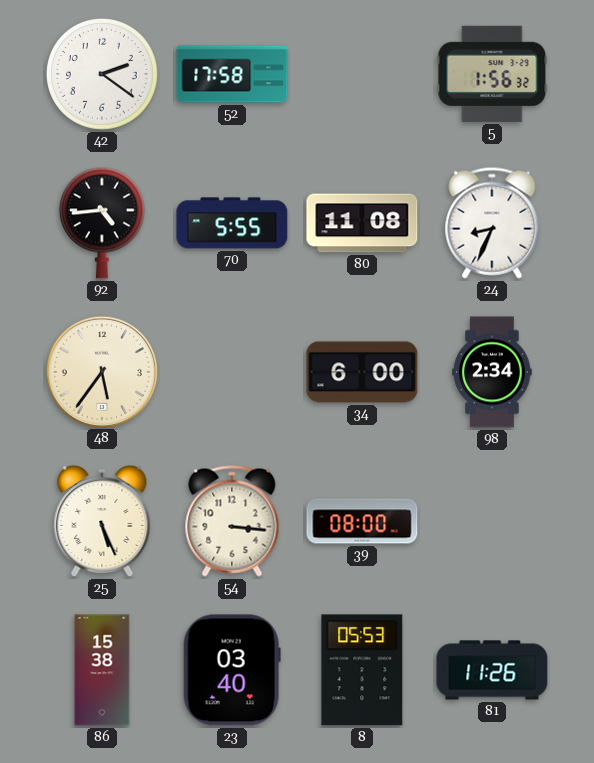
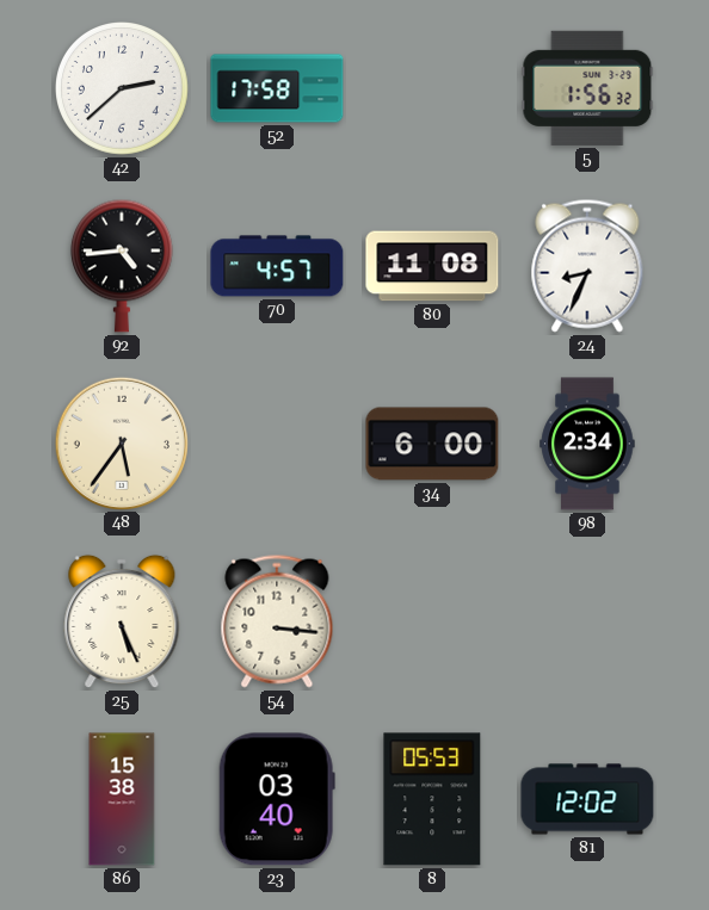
42: 2:21 -> 2:38 (123, 89)
70: 5:55 -> 4:57 (277, 266)
39: 08:00 -> none (362, 521)
81: 11:26 -> 12:02 (587, 799)
